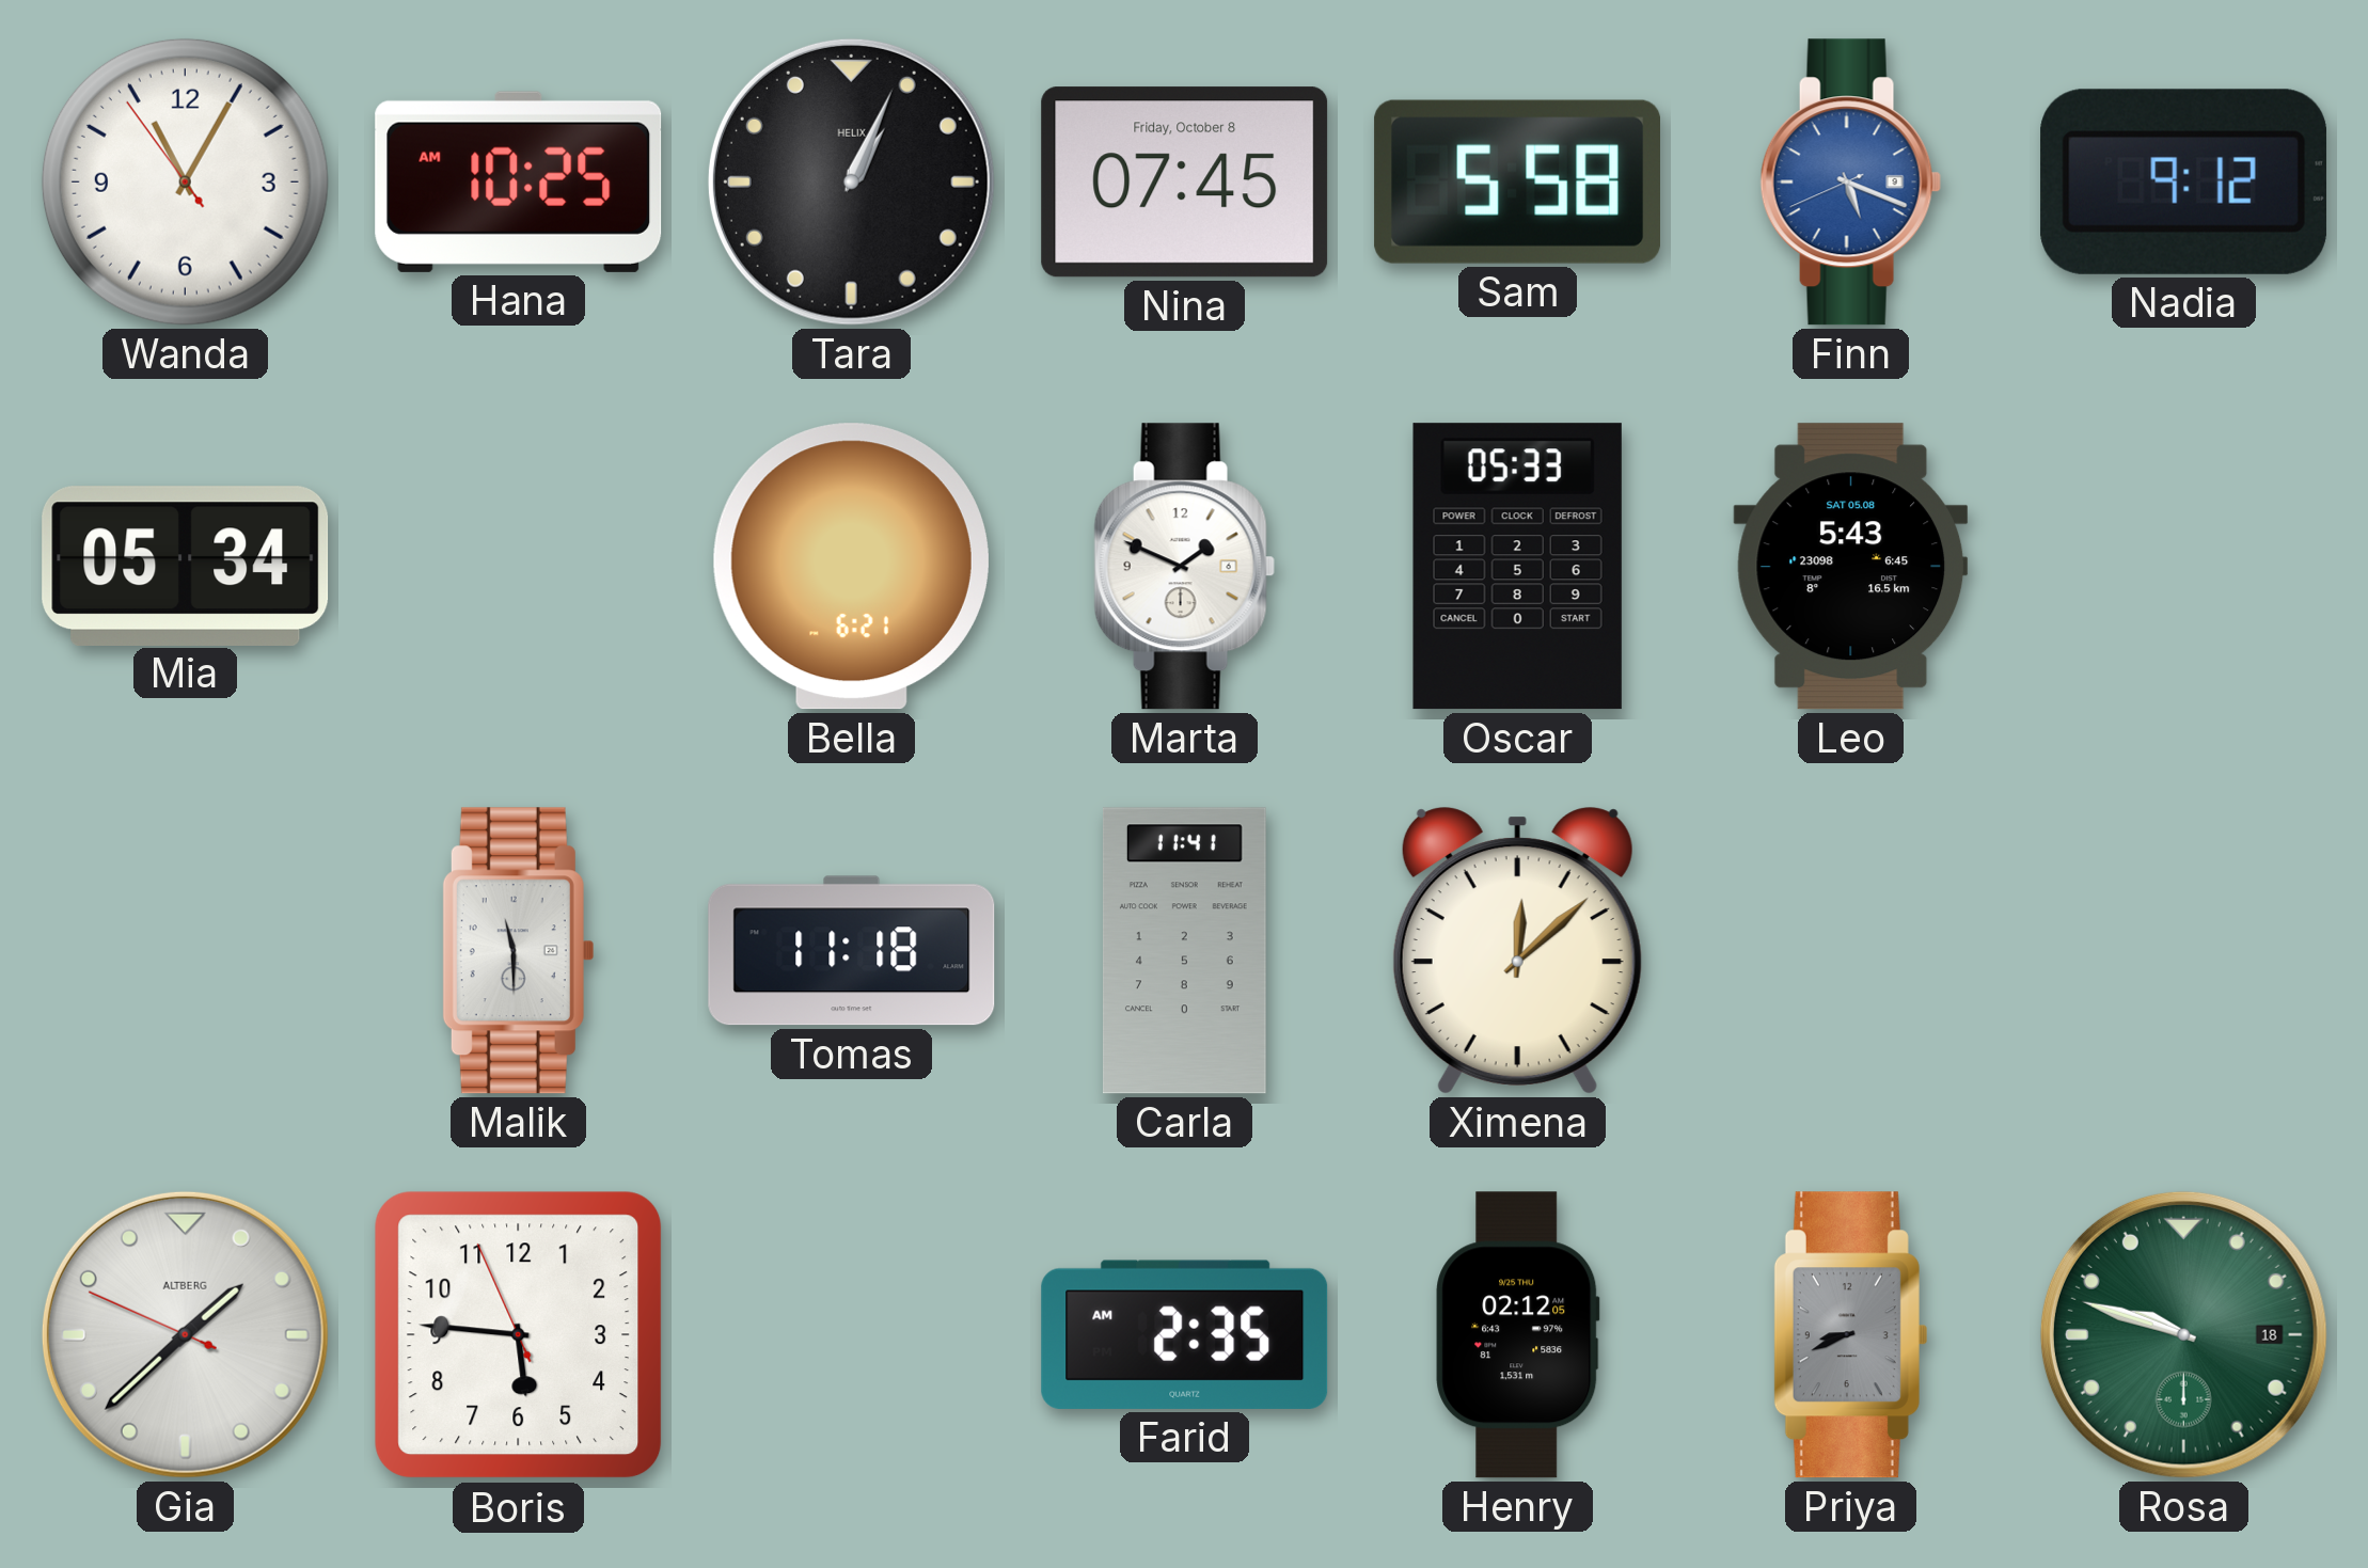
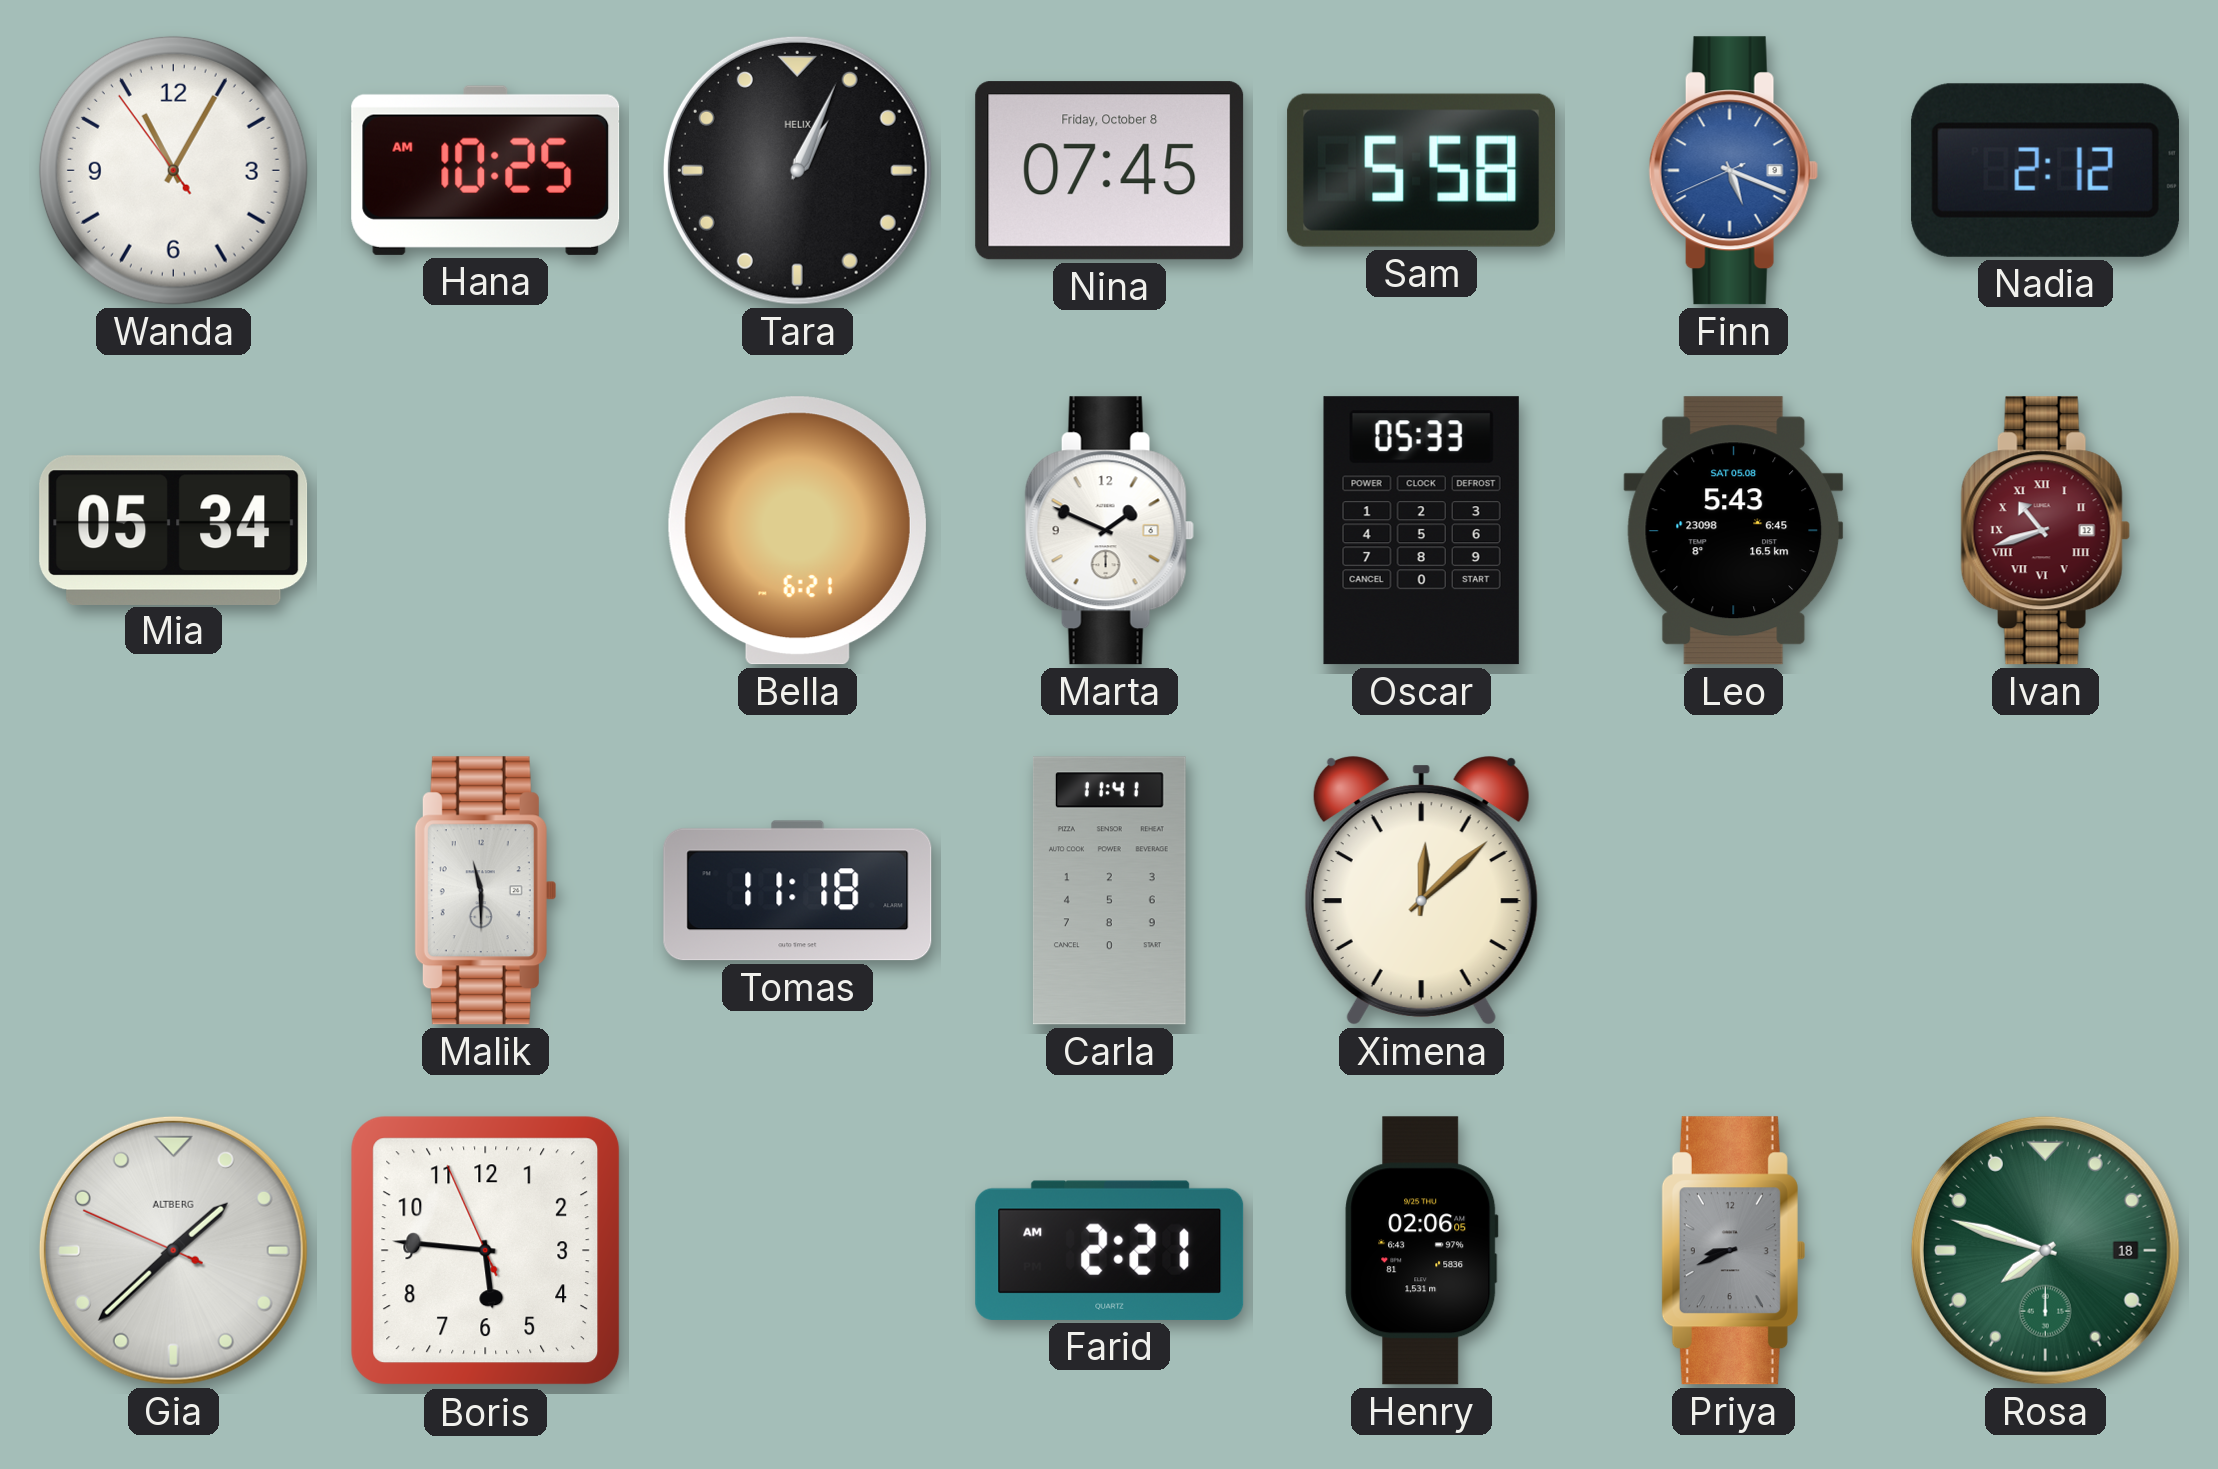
Nadia: 9:12 -> 2:12 (2045, 170)
Ivan: none -> 10:42 (2045, 531)
Farid: 2:35 -> 2:21 (1110, 1250)
Henry: 02:12 -> 02:06 (1422, 1251)
Rosa: 9:48 -> 7:48 (2045, 1250)
